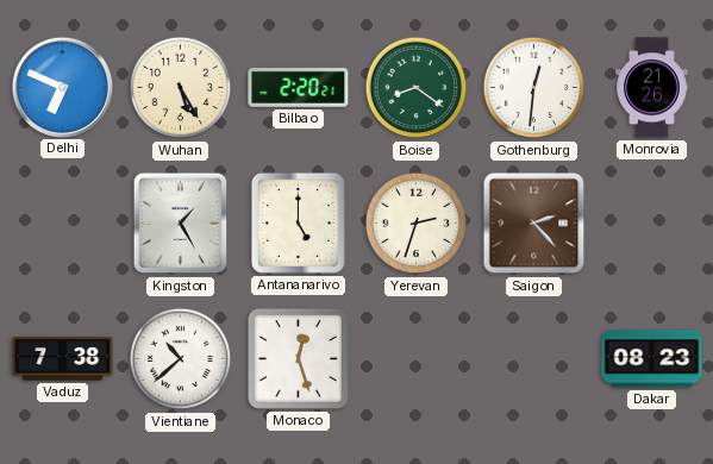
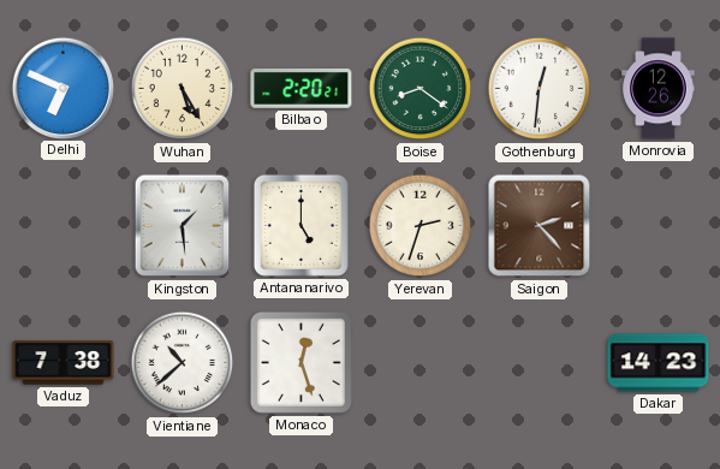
Monrovia: 21:26 -> 12:26 (659, 89)
Kingston: 1:25 -> 1:29 (183, 226)
Dakar: 08:23 -> 14:23 (659, 363)
